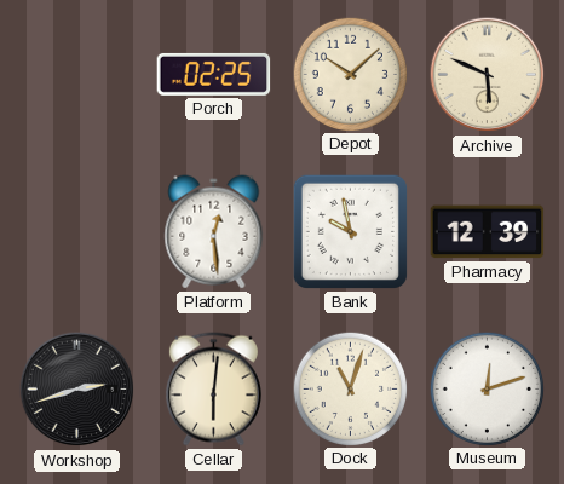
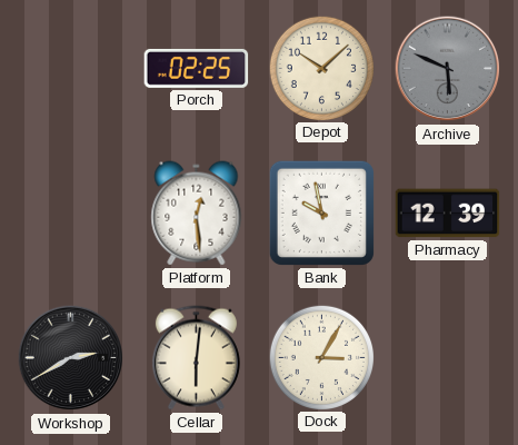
Archive dial: cream -> grey (448, 69)
Workshop: 2:42 -> 2:40 (71, 358)
Dock: 11:03 -> 3:05 (321, 357)
Museum: 12:12 -> none (487, 388)
